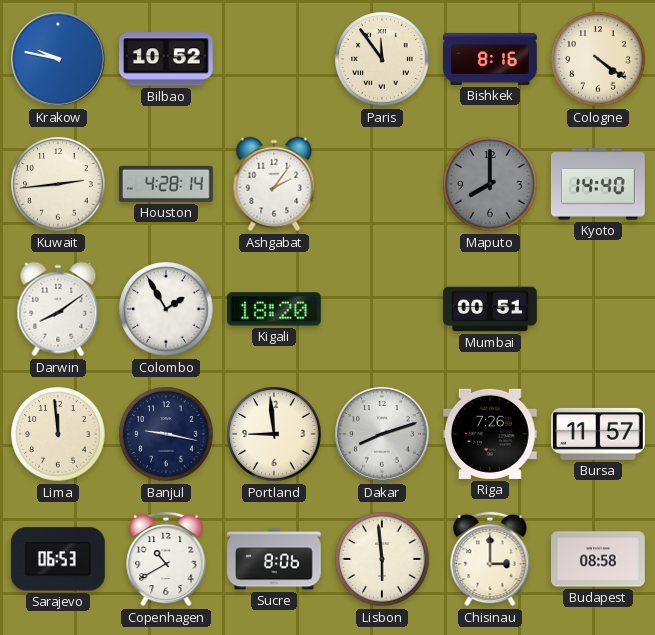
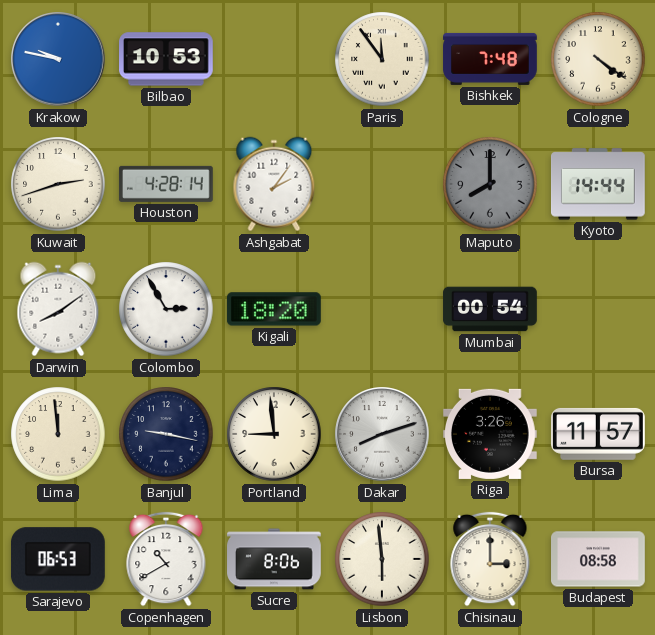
Bilbao: 10:52 -> 10:53 (167, 59)
Bishkek: 8:16 -> 7:48 (490, 59)
Kuwait: 2:44 -> 2:42 (58, 184)
Kyoto: 14:40 -> 14:44 (598, 184)
Colombo: 1:55 -> 2:55 (166, 309)
Mumbai: 00:51 -> 00:54 (490, 309)
Riga: 7:26 -> 3:26 (491, 434)
